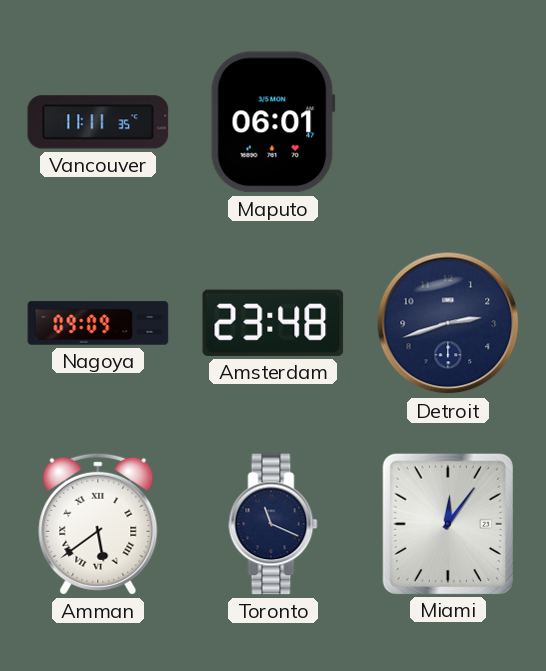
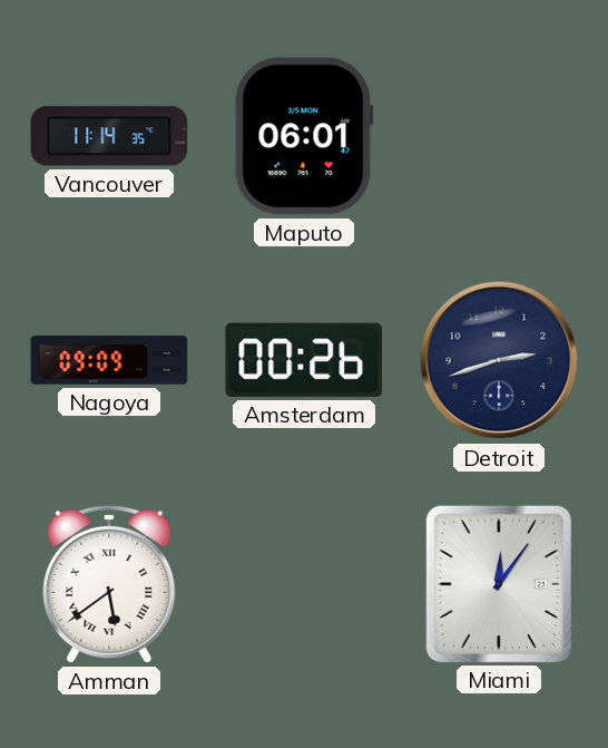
Vancouver: 11:11 -> 11:14 (109, 136)
Amsterdam: 23:48 -> 00:26 (304, 360)
Toronto: 11:19 -> none (273, 524)
